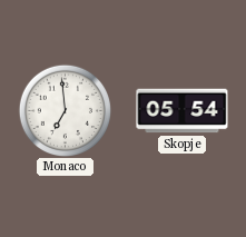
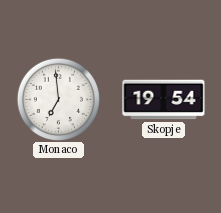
Skopje: 05:54 -> 19:54 (164, 100)
